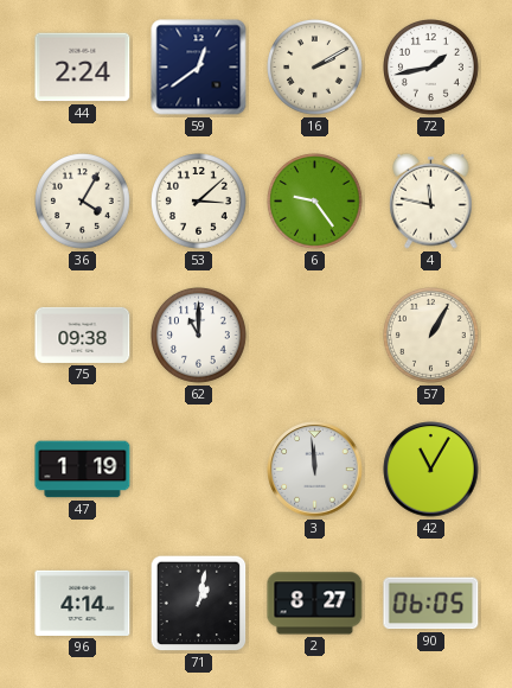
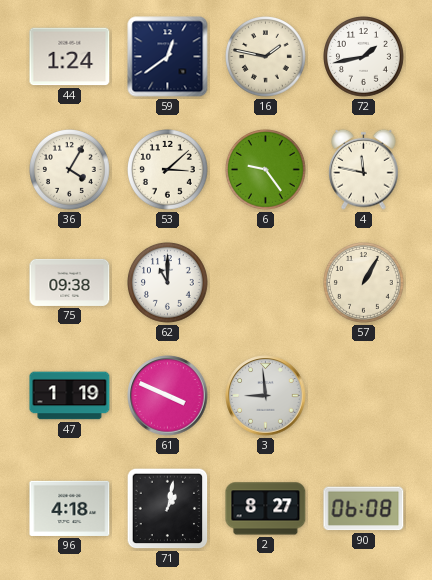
44: 2:24 -> 1:24 (70, 57)
16: 2:10 -> 1:47 (266, 57)
61: none -> 3:49 (168, 396)
3: 11:59 -> 8:59 (266, 396)
42: 11:05 -> none (431, 470)
96: 4:14 -> 4:18 (70, 508)
90: 06:05 -> 06:08 (364, 509)
